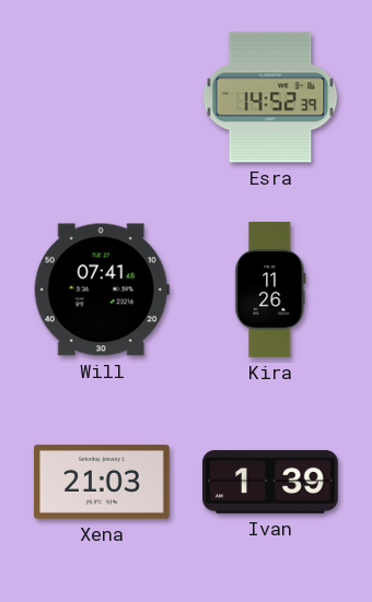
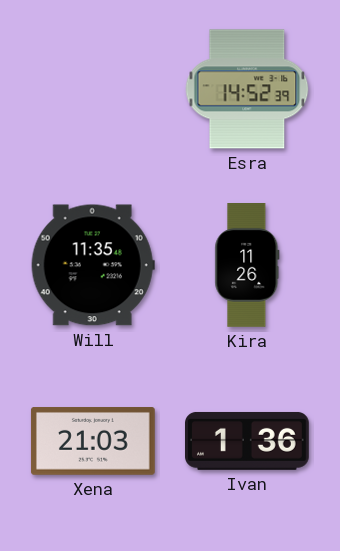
Will: 07:41 -> 11:35 (93, 265)
Ivan: 1:39 -> 1:36 (248, 441)
